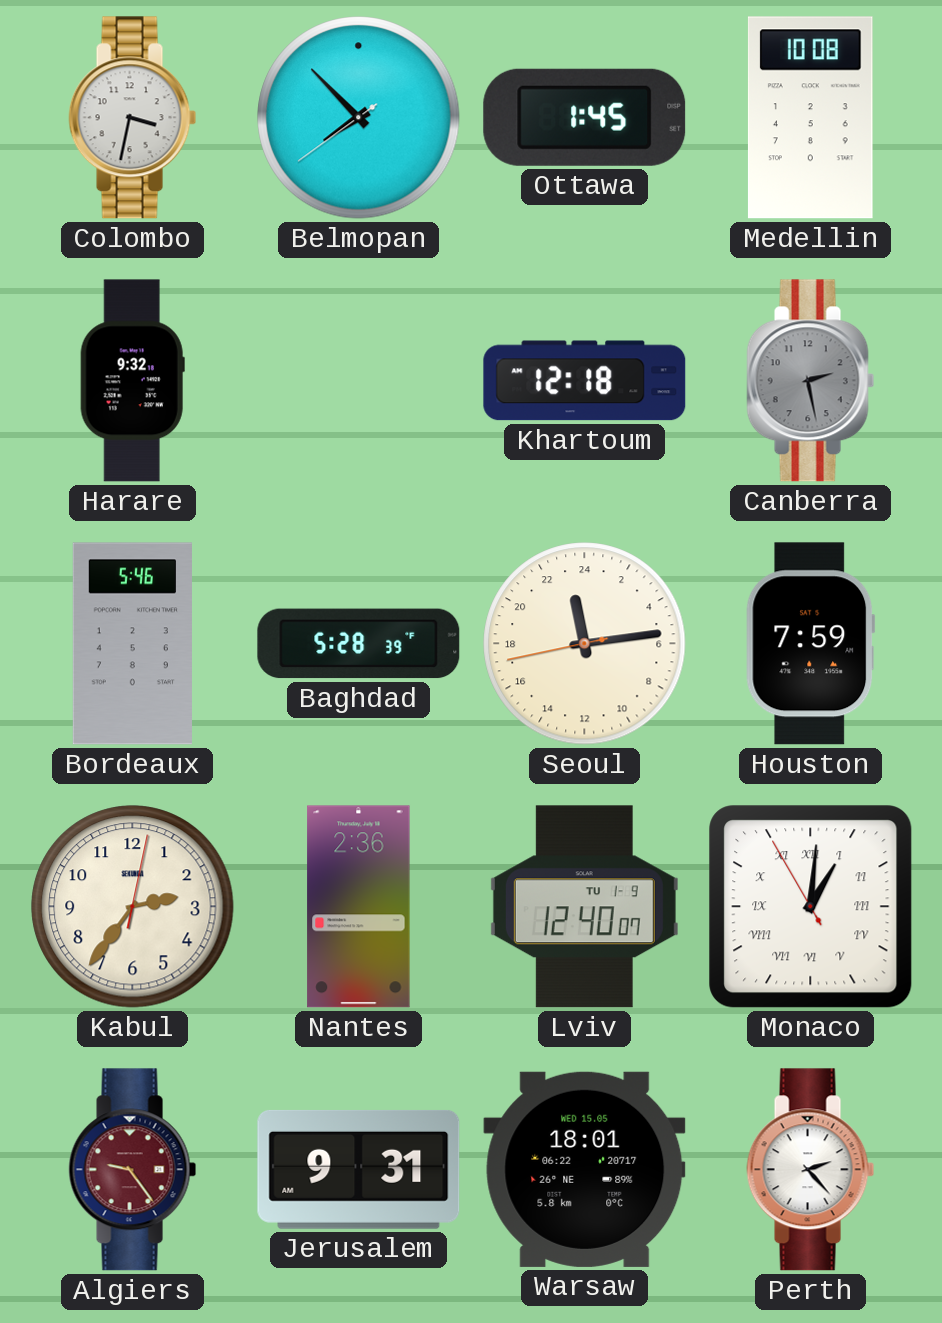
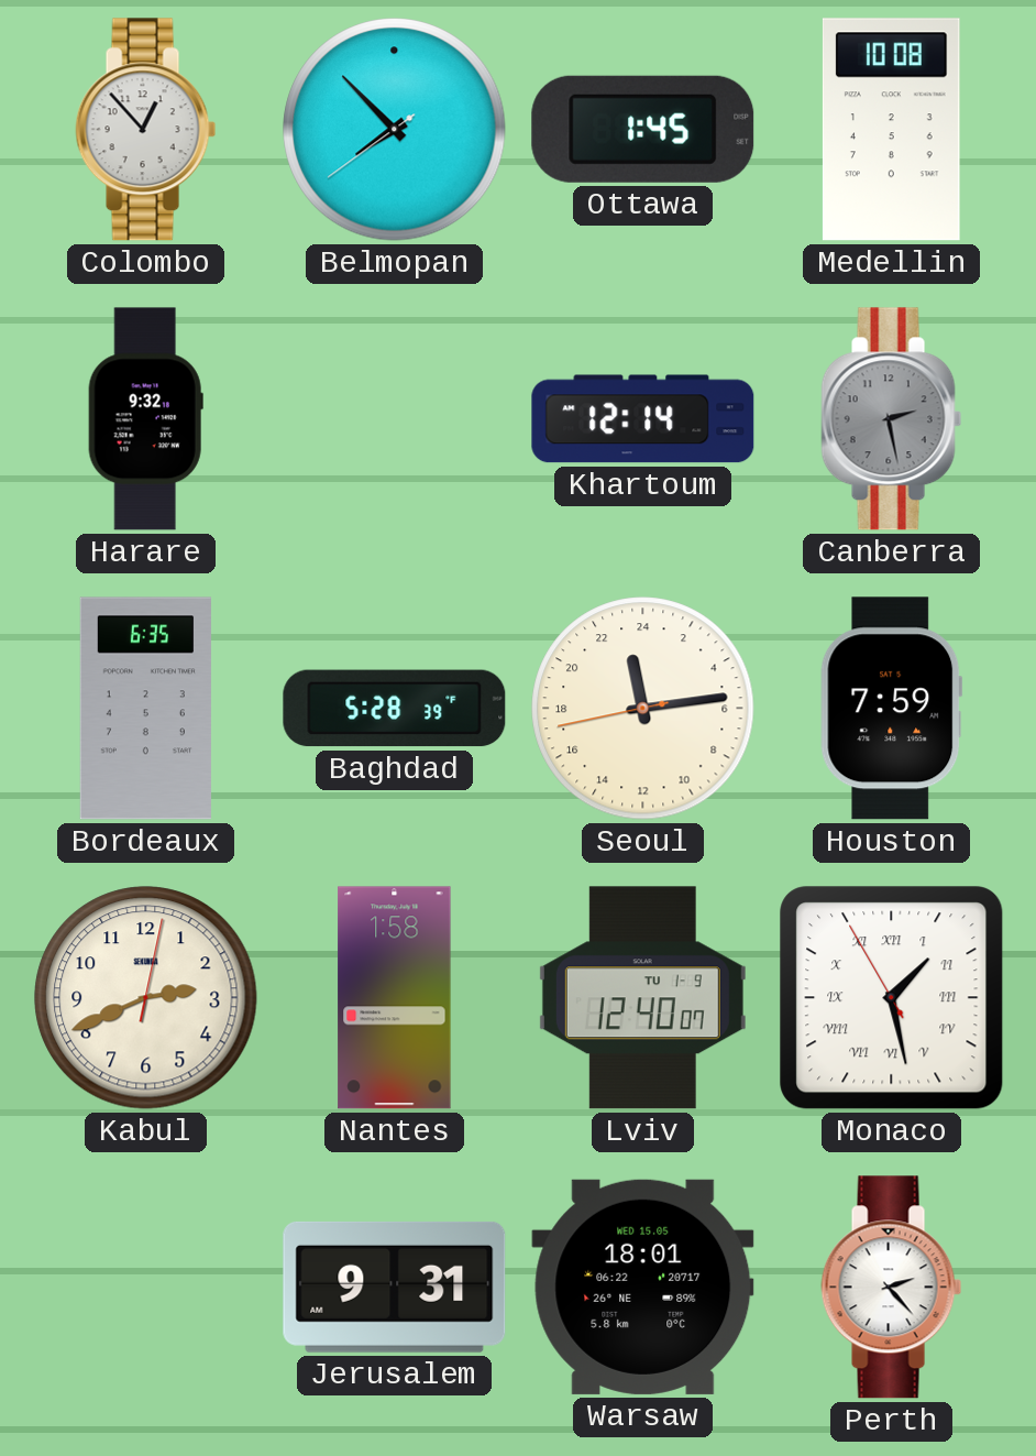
Colombo: 3:32 -> 12:53 (146, 130)
Khartoum: 12:18 -> 12:14 (643, 419)
Bordeaux: 5:46 -> 6:35 (145, 709)
Kabul: 2:36 -> 2:41 (146, 998)
Nantes: 2:36 -> 1:58 (395, 998)
Monaco: 1:00 -> 1:27 (892, 998)
Algiers: 9:24 -> none (133, 1170)
